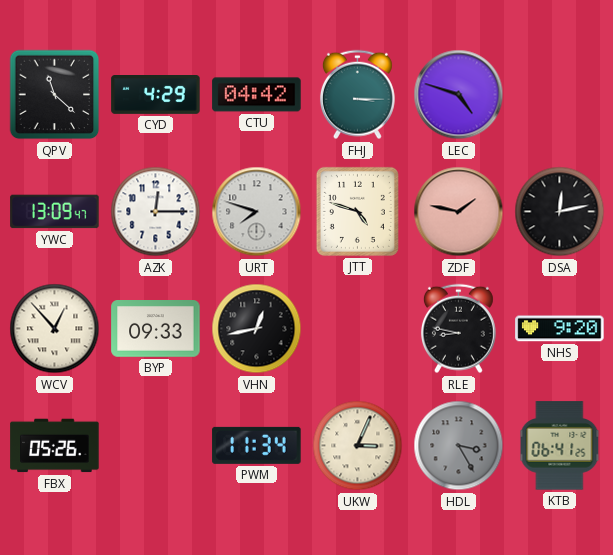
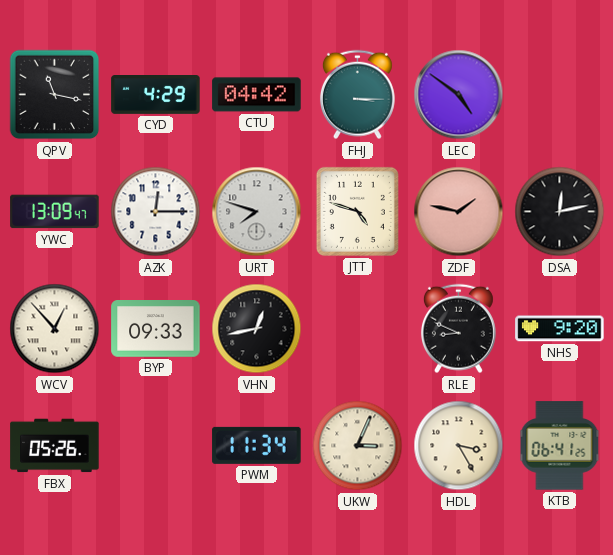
QPV: 11:22 -> 11:17 (55, 95)
LEC: 4:48 -> 4:51 (459, 95)
RLE: 8:47 -> 8:49 (458, 329)
HDL dial: grey -> cream (459, 446)
